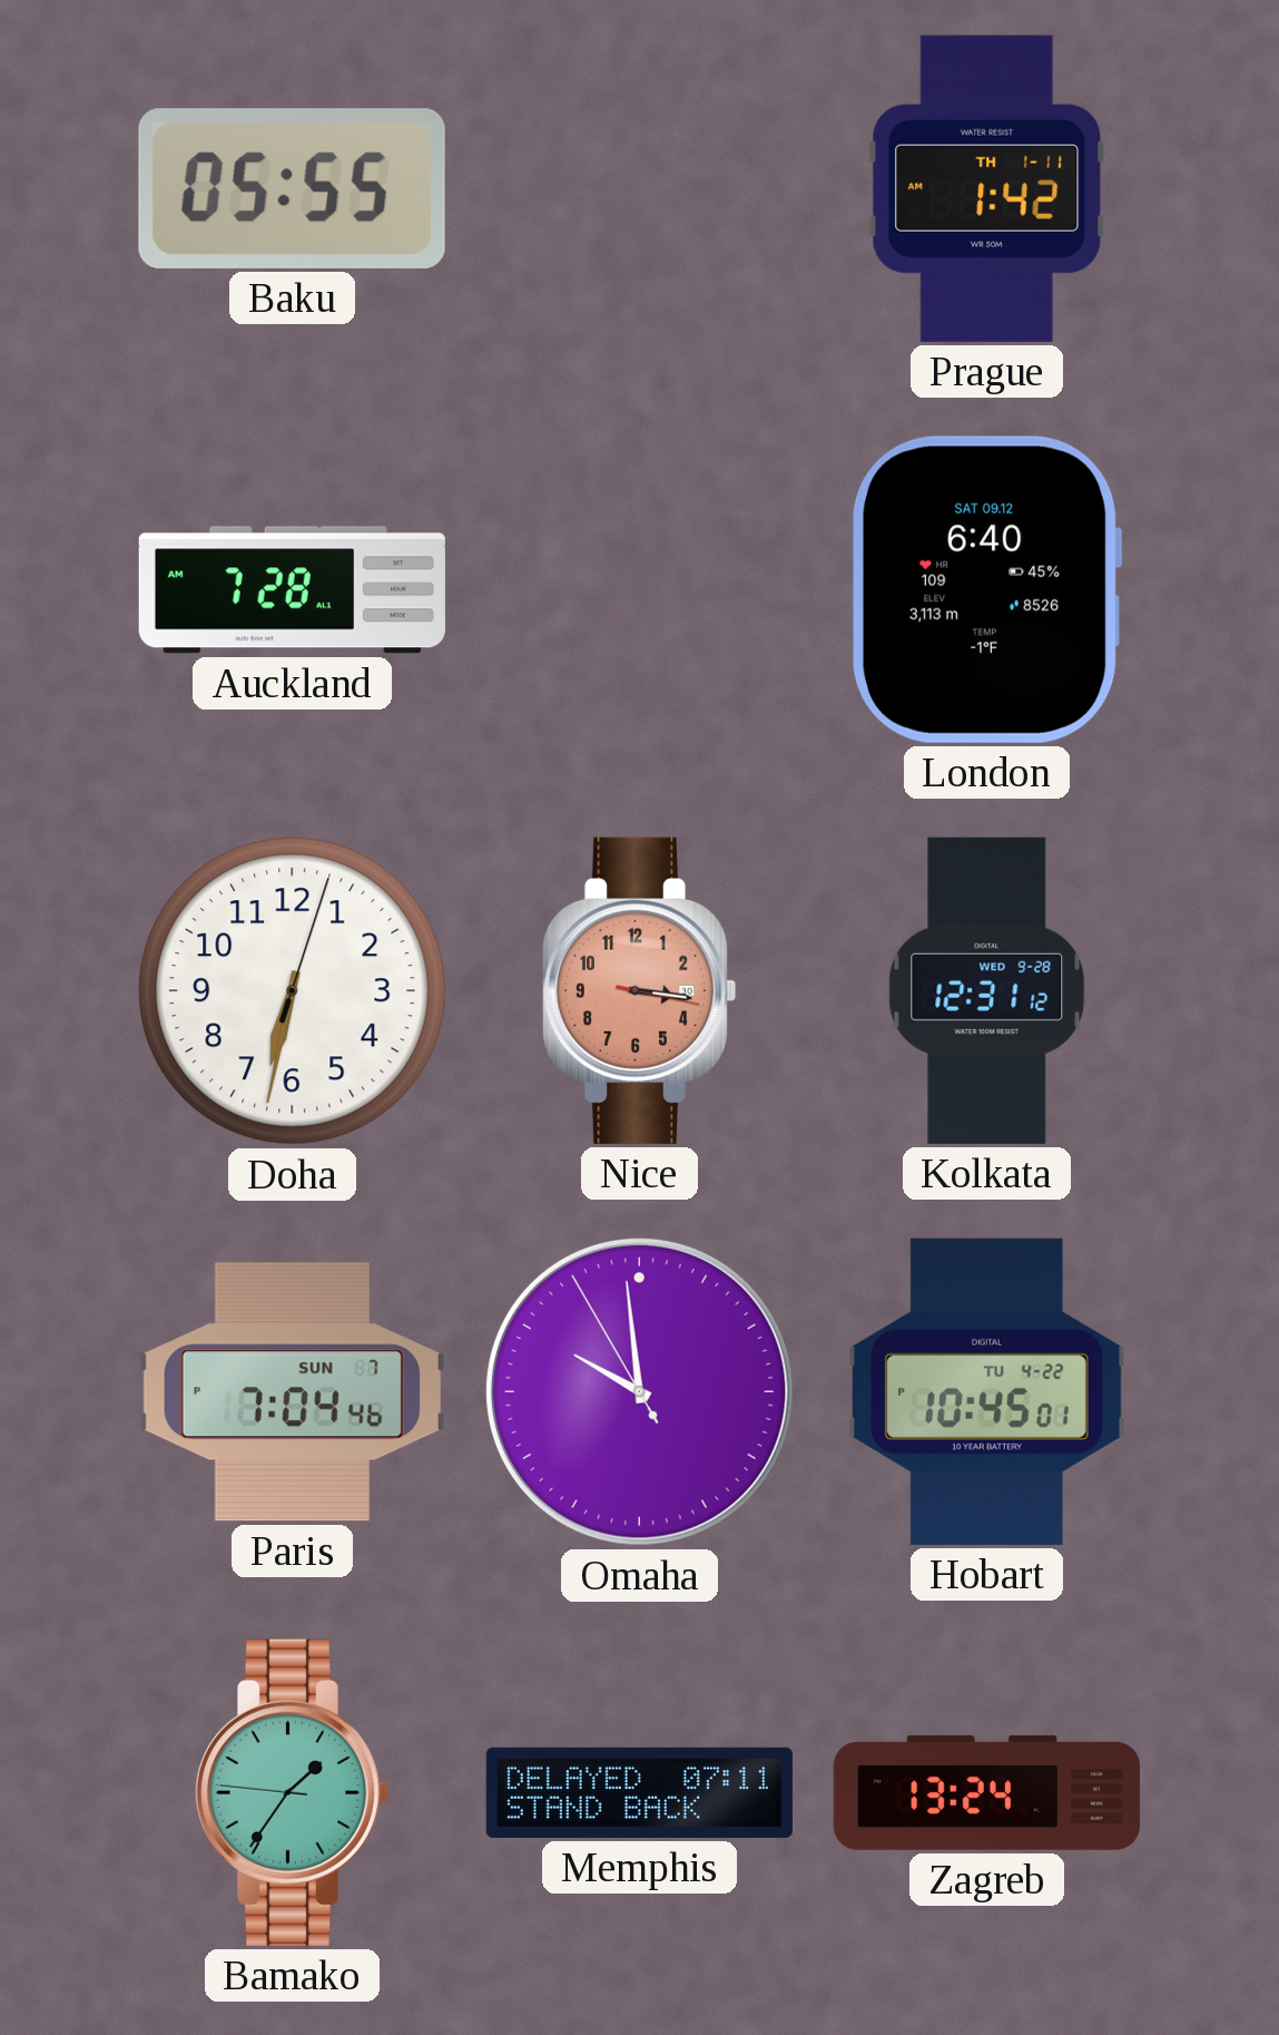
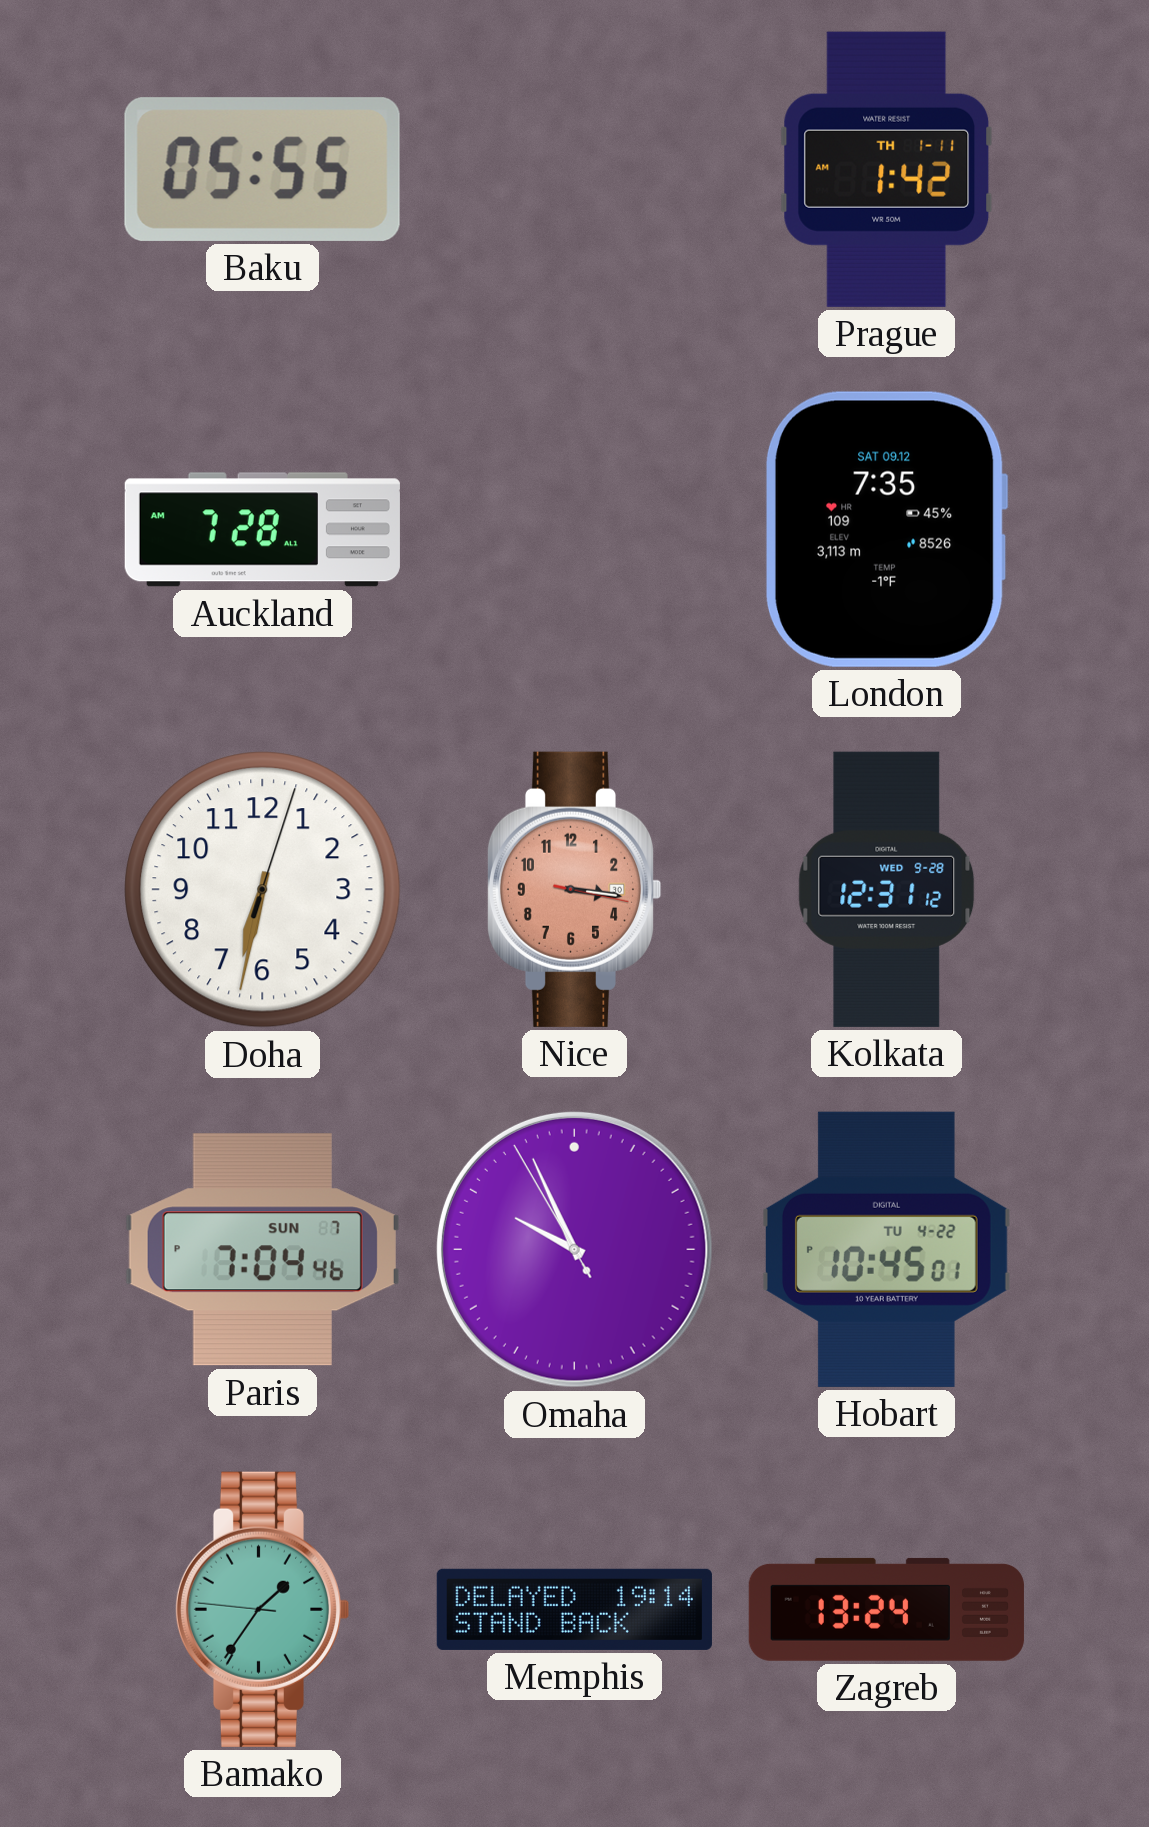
London: 6:40 -> 7:35 (886, 529)
Omaha: 9:58 -> 9:55 (574, 1249)
Memphis: 07:11 -> 19:14 (574, 1609)
